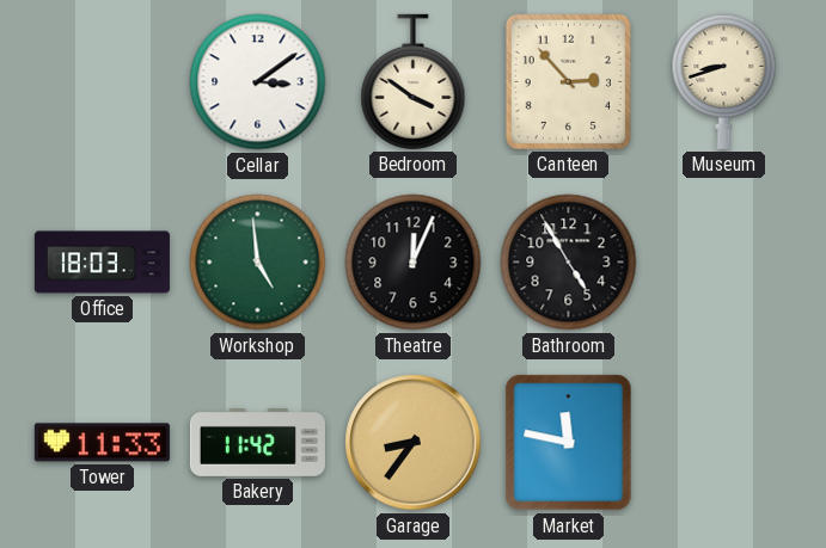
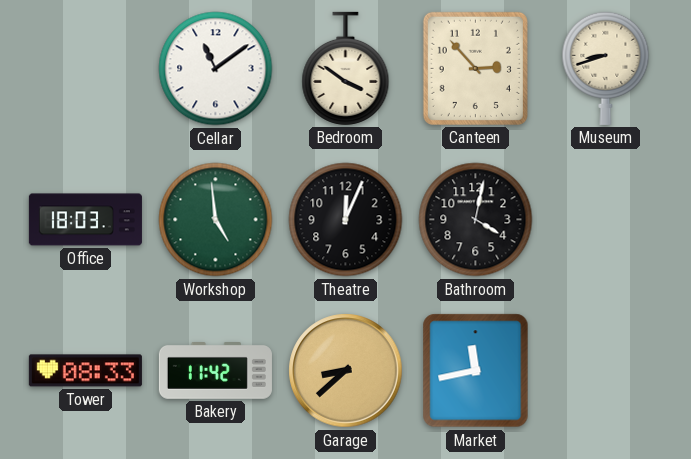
Cellar: 3:09 -> 11:09 (216, 69)
Bathroom: 4:55 -> 4:02 (476, 220)
Tower: 11:33 -> 08:33 (85, 371)
Garage: 8:36 -> 8:38 (346, 371)
Market: 11:47 -> 11:43 (476, 371)
